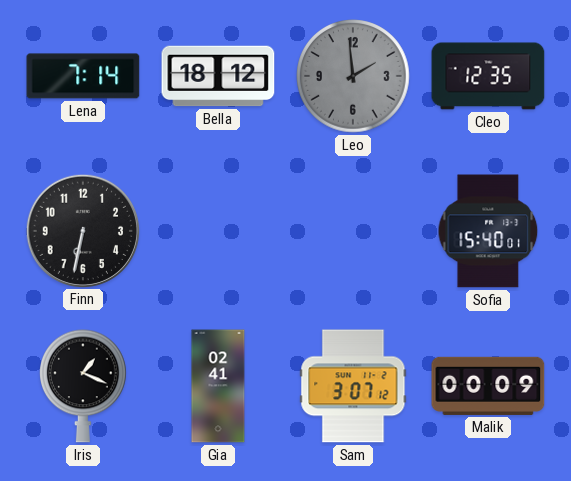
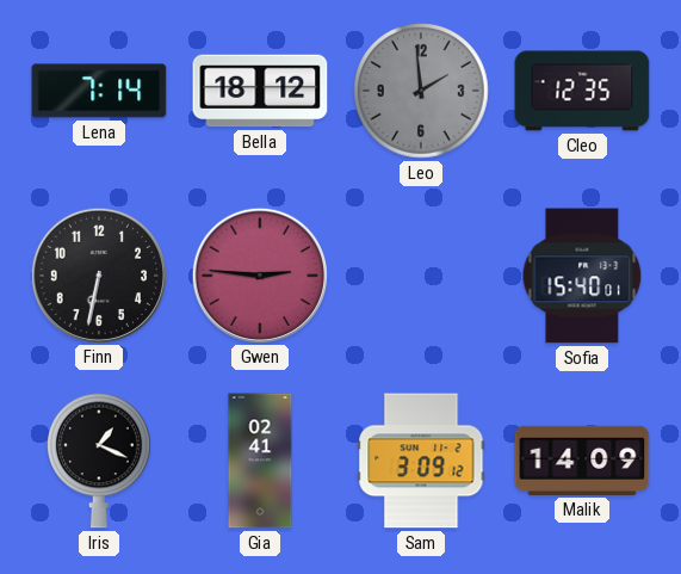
Gwen: none -> 2:46 (259, 274)
Sam: 3:07 -> 3:09 (421, 461)
Malik: 00:09 -> 14:09 (582, 461)
